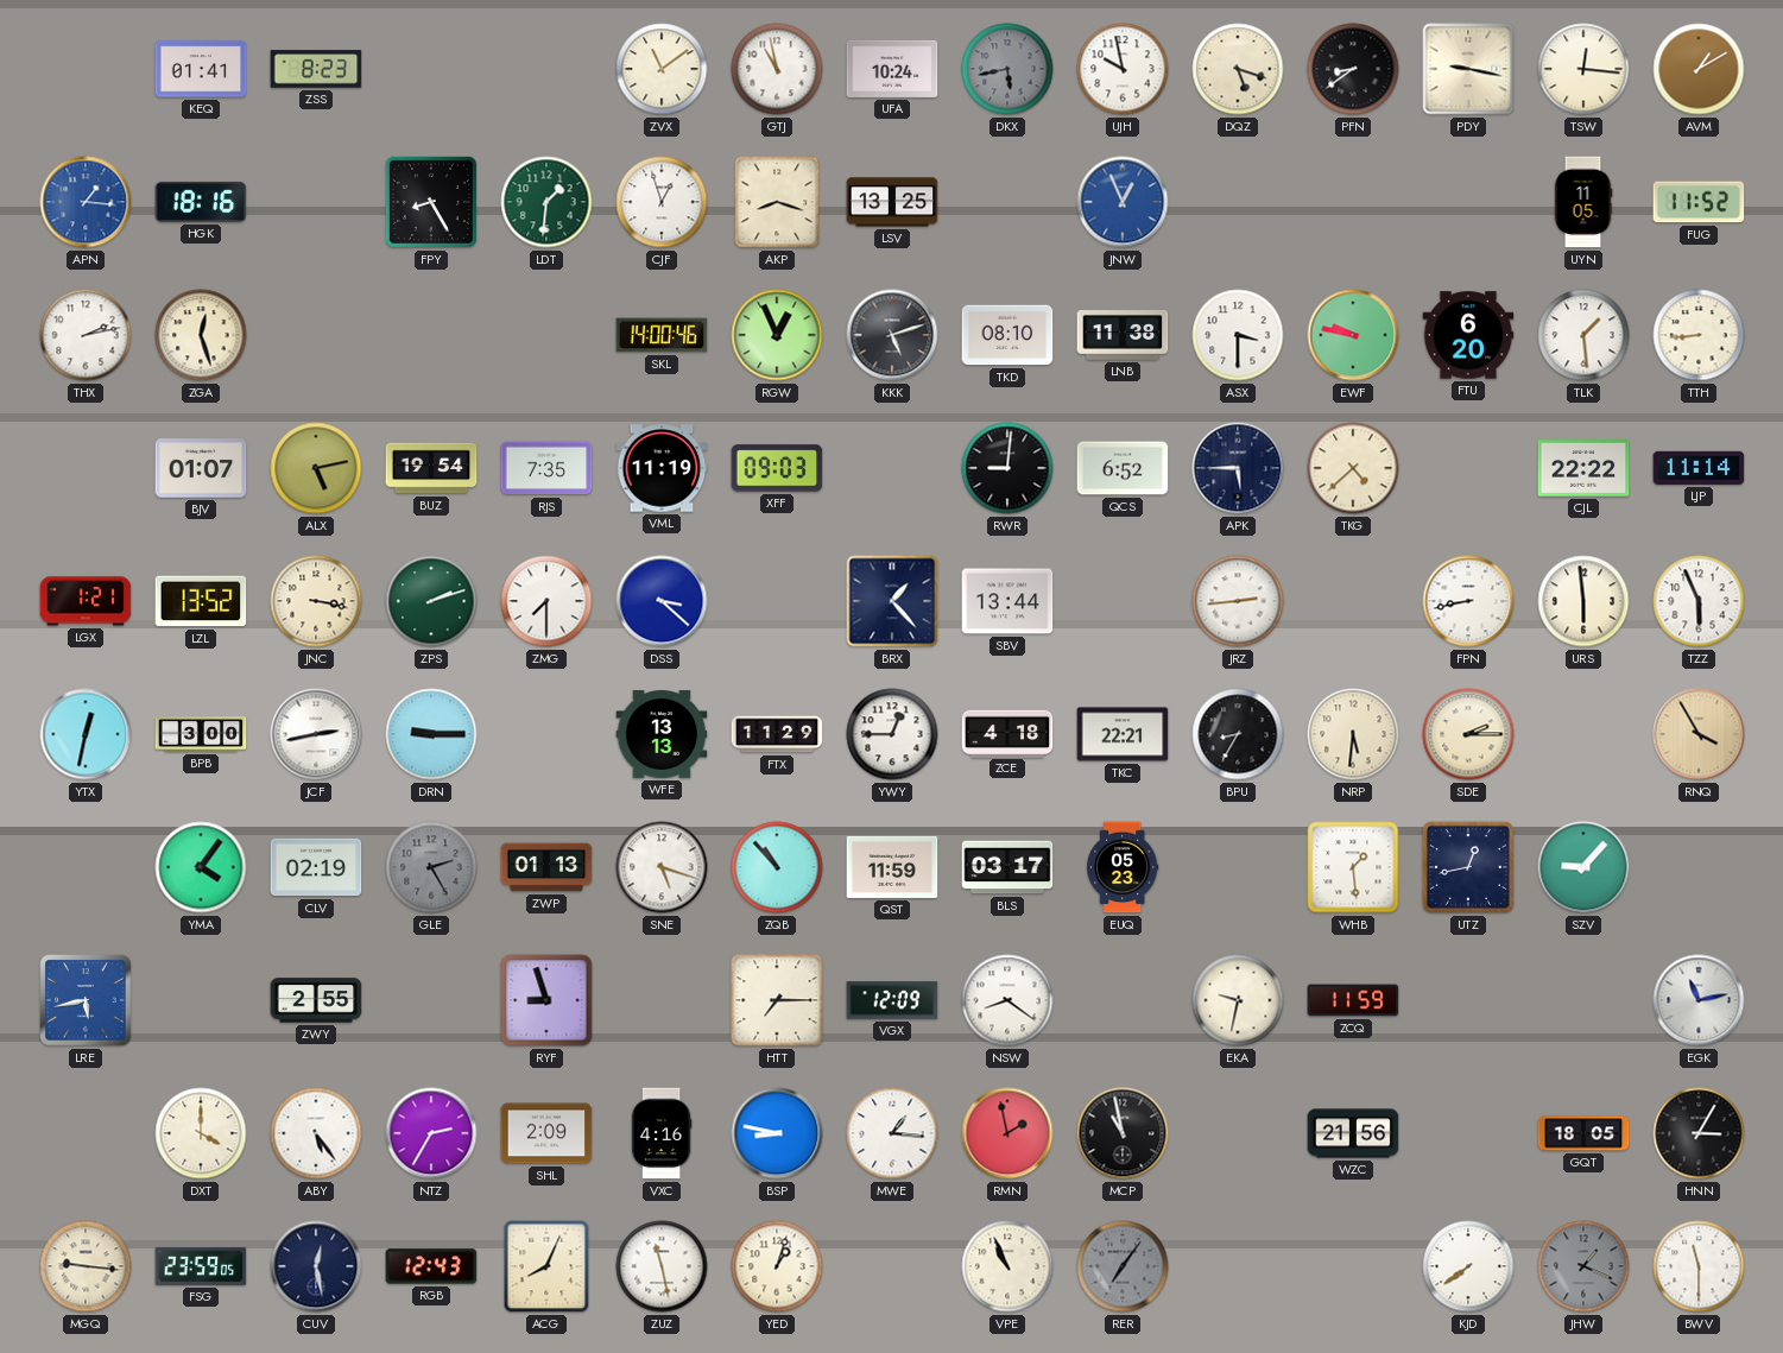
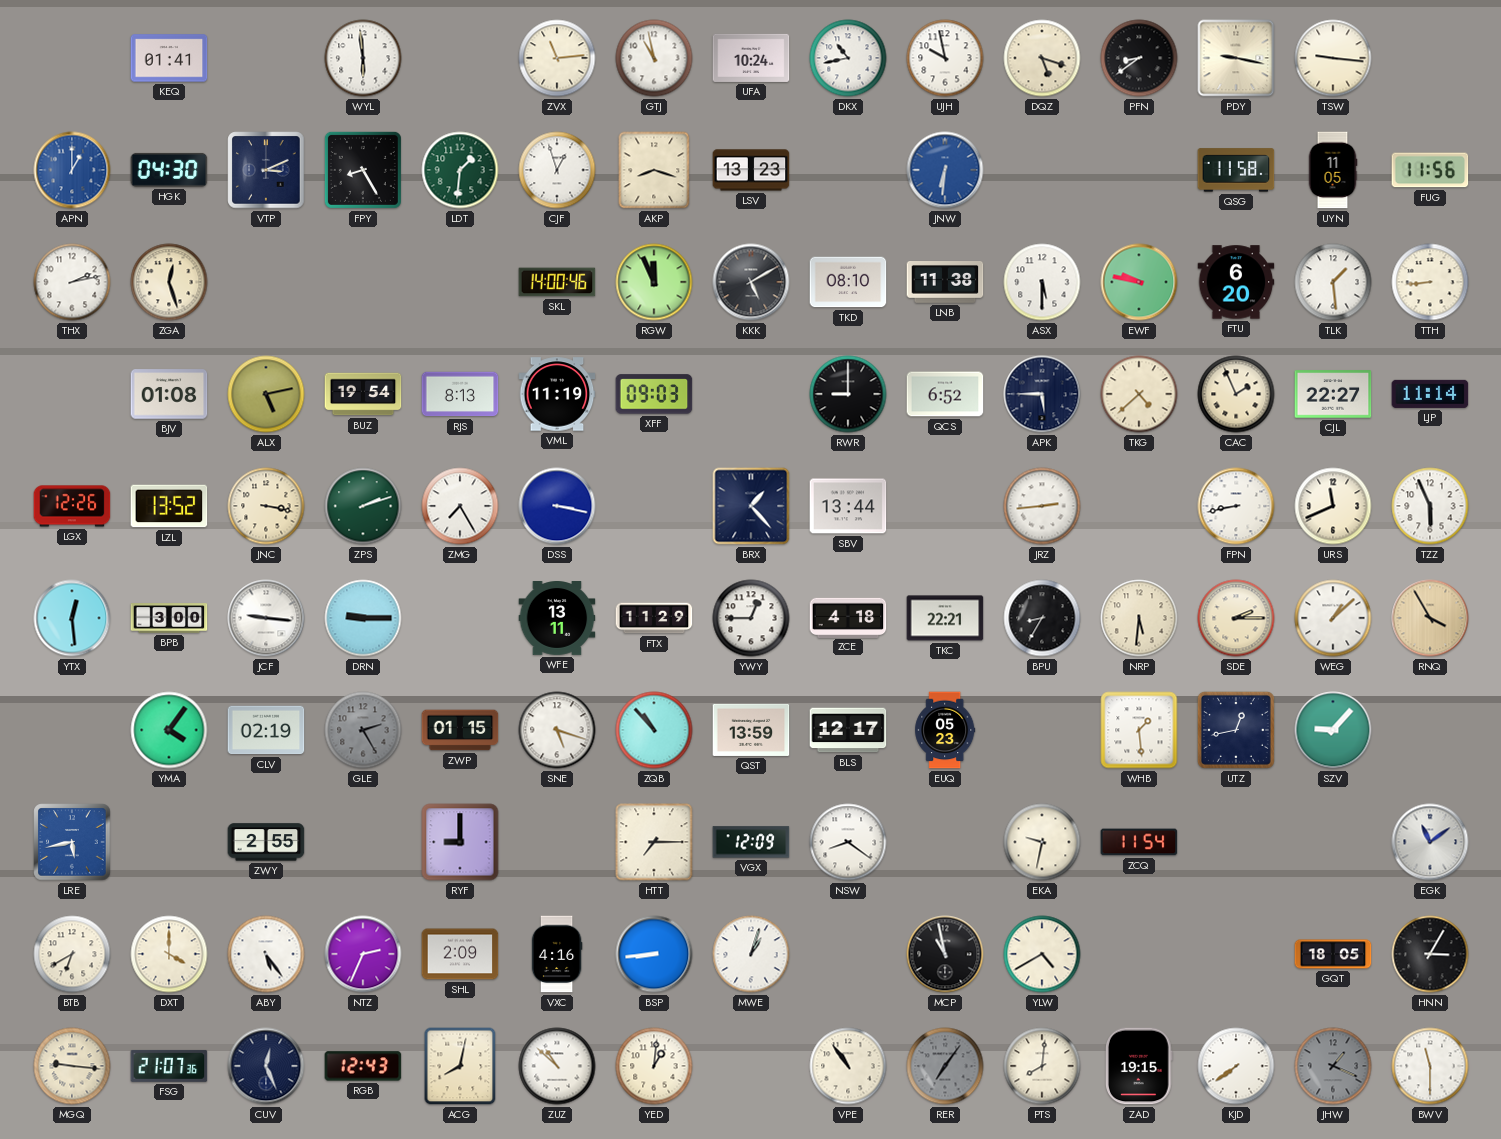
ZSS: 8:23 -> none (316, 69)
WYL: none -> 5:59 (363, 58)
ZVX: 11:09 -> 11:14 (557, 58)
DKX: 5:43 -> 10:43 (848, 58)
DKX dial: grey -> white (848, 58)
TSW: 12:16 -> 9:16 (1333, 58)
AVM: 1:10 -> none (1699, 69)
APN: 1:16 -> 1:00 (72, 170)
HGK: 18:16 -> 04:30 (169, 170)
VTP: none -> 3:11 (266, 170)
LSV: 13:25 -> 13:23 (751, 170)
JNW: 12:56 -> 6:31 (945, 170)
QSG: none -> 11:58 (1236, 170)
FUG: 11:52 -> 11:56 (1430, 170)
RGW: 12:56 -> 11:56 (654, 282)
KKK: 5:12 -> 5:10 (751, 282)
ASX: 3:30 -> 5:30 (1042, 282)
BJV: 01:07 -> 01:08 (169, 394)
RJS: 7:35 -> 8:13 (460, 394)
RWR: 9:01 -> 9:00 (848, 394)
CAC: none -> 1:56 (1236, 394)
CJL: 22:22 -> 22:27 (1333, 394)
LGX: 1:21 -> 12:26 (72, 506)
ZMG: 7:30 -> 7:25 (460, 506)
DSS: 3:22 -> 3:17 (557, 506)
URS: 5:59 -> 11:41 (1333, 506)
YTX: 12:32 -> 12:29 (72, 618)
JCF: 2:43 -> 9:16 (266, 618)
WFE: 13:13 -> 13:11 (557, 619)
WEG: none -> 1:08 (1333, 618)
ZWP: 01:13 -> 01:15 (460, 730)
QST: 11:59 -> 13:59 (751, 730)
BLS: 03:17 -> 12:17 (848, 730)
RYF: 8:57 -> 9:00 (460, 842)
ZCQ: 11:59 -> 11:54 (1139, 842)
EGK: 11:13 -> 11:09 (1430, 842)
BTB: none -> 6:40 (72, 954)
NTZ: 2:35 -> 2:34 (363, 954)
BSP: 8:47 -> 8:44 (654, 954)
MWE: 1:16 -> 1:03 (751, 954)
RMN: 1:58 -> none (1007, 1133)
YLW: none -> 4:40 (1042, 954)
WZC: 21:56 -> none (1353, 1133)
FSG: 23:59 -> 21:07 (169, 1066)
CUV: 12:28 -> 12:26 (266, 1066)
ACG: 8:04 -> 8:02 (460, 1066)
ZUZ: 11:28 -> 10:52 (557, 1066)
YED: 1:03 -> 1:01 (654, 1066)
VPE: 10:56 -> 10:54 (848, 1066)
PTS: none -> 8:01 (1042, 1066)
ZAD: none -> 19:15 (1139, 1066)
